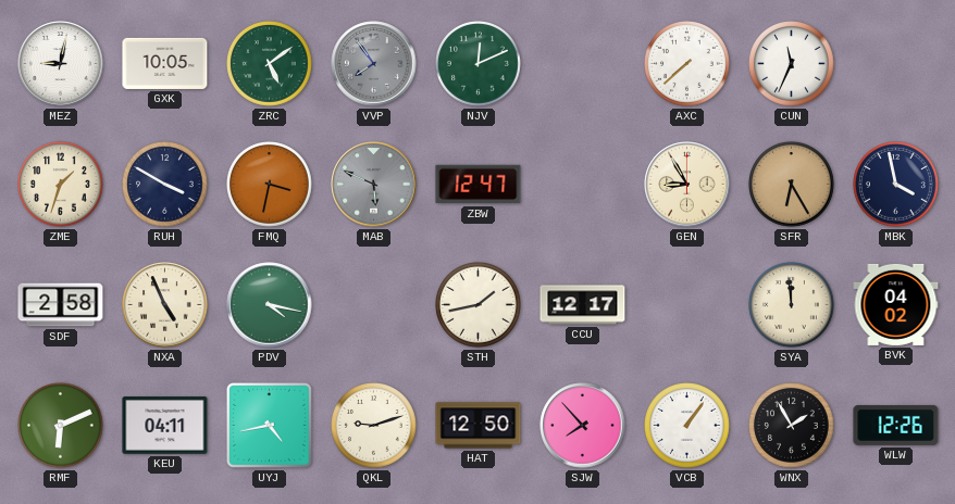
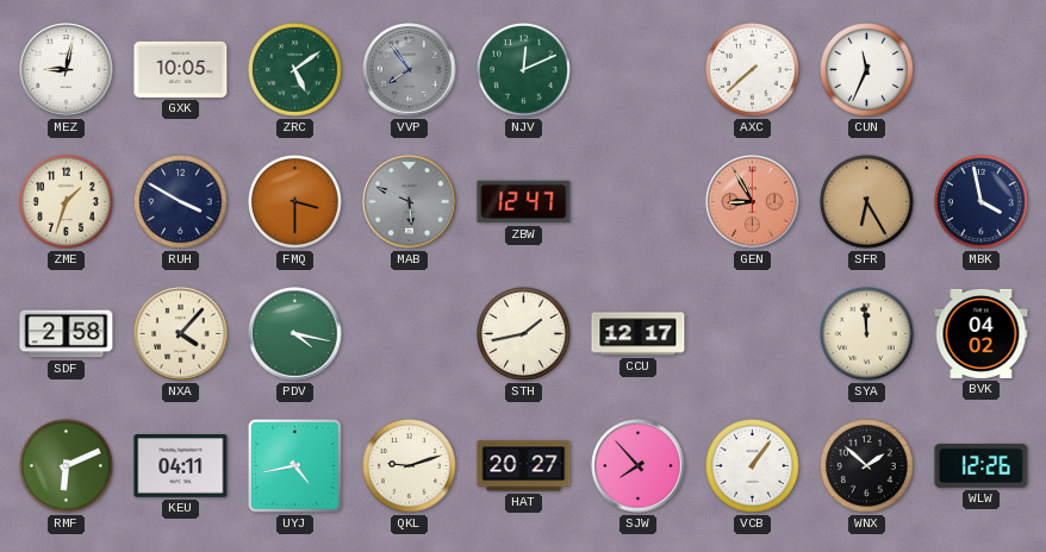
FMQ: 3:32 -> 3:30 (295, 202)
GEN dial: cream -> salmon (753, 202)
NXA: 4:56 -> 4:07 (181, 334)
HAT: 12:50 -> 20:27 (524, 466)
WNX: 1:55 -> 1:52 (867, 466)
